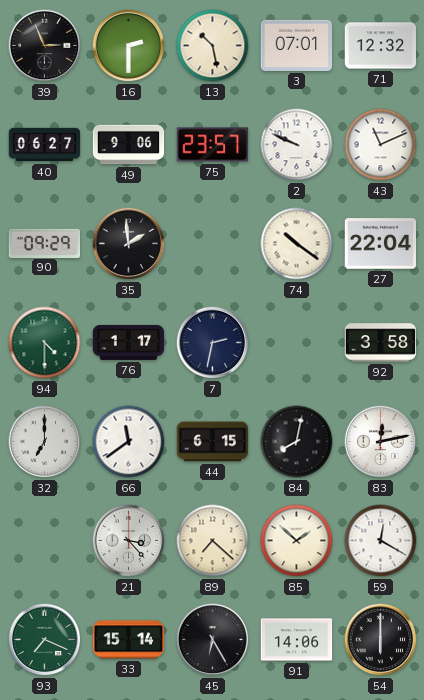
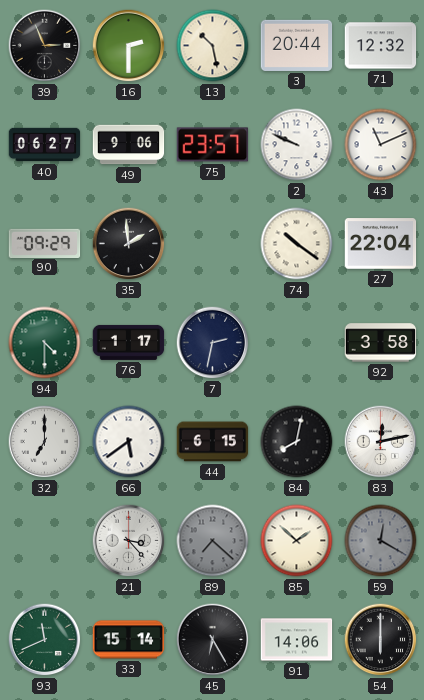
3: 07:01 -> 20:44 (297, 45)
66: 11:39 -> 5:39 (129, 442)
89 dial: cream -> grey (213, 541)
59 dial: white -> grey (381, 541)
93: 7:19 -> 11:41 (45, 640)
